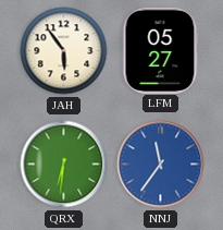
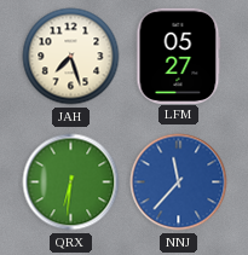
JAH: 5:54 -> 7:27 (71, 57)
NNJ: 11:36 -> 11:37 (179, 182)
